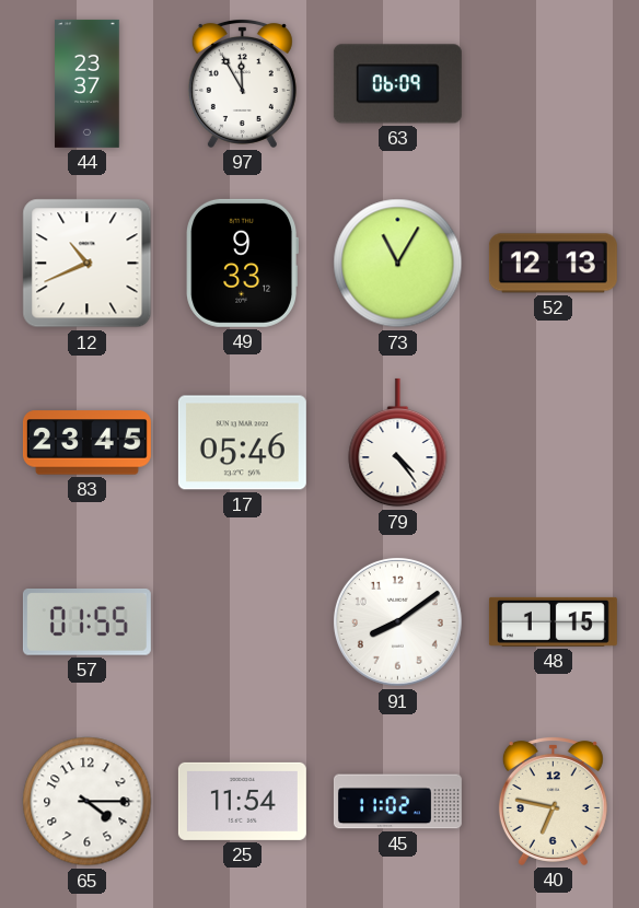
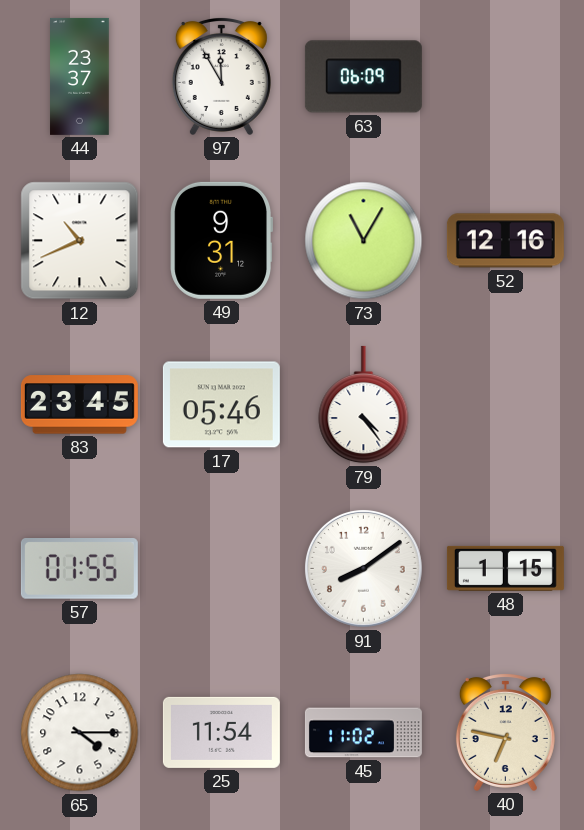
49: 9:33 -> 9:31 (221, 240)
52: 12:13 -> 12:16 (505, 241)
